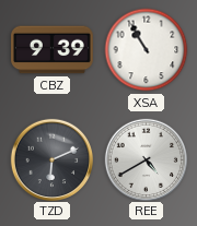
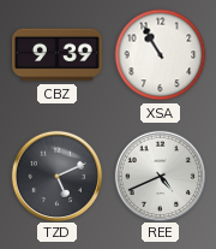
TZD: 6:11 -> 5:11 (56, 176)
REE: 4:40 -> 4:41 (160, 176)
